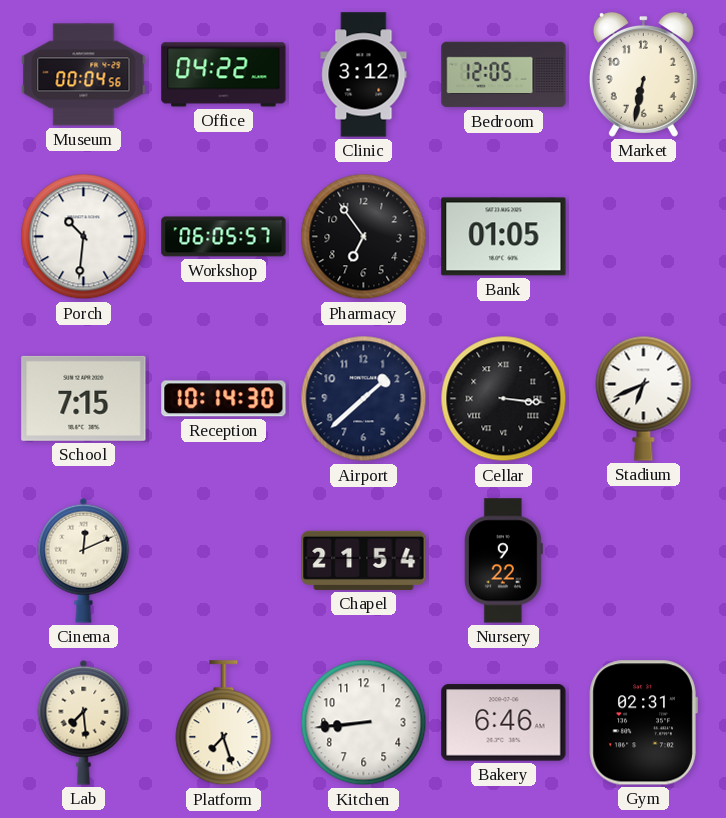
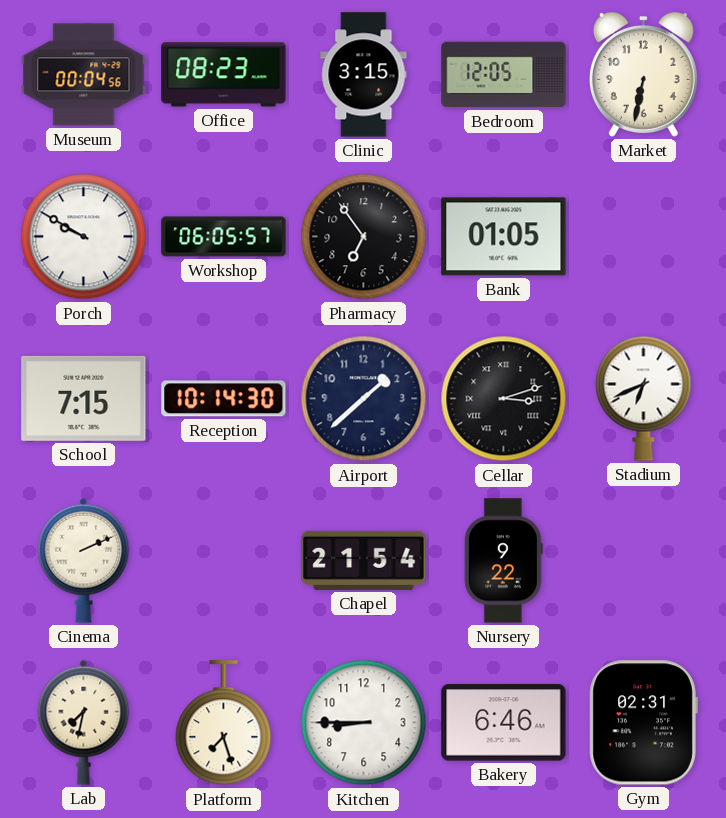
Office: 04:22 -> 08:23 (224, 75)
Clinic: 3:12 -> 3:15 (364, 75)
Porch: 10:31 -> 9:50 (84, 237)
Cellar: 3:16 -> 3:12 (504, 399)
Cinema: 12:11 -> 2:11 (84, 560)
Lab: 7:29 -> 7:32 (84, 722)
Kitchen: 8:44 -> 8:45 (364, 723)
